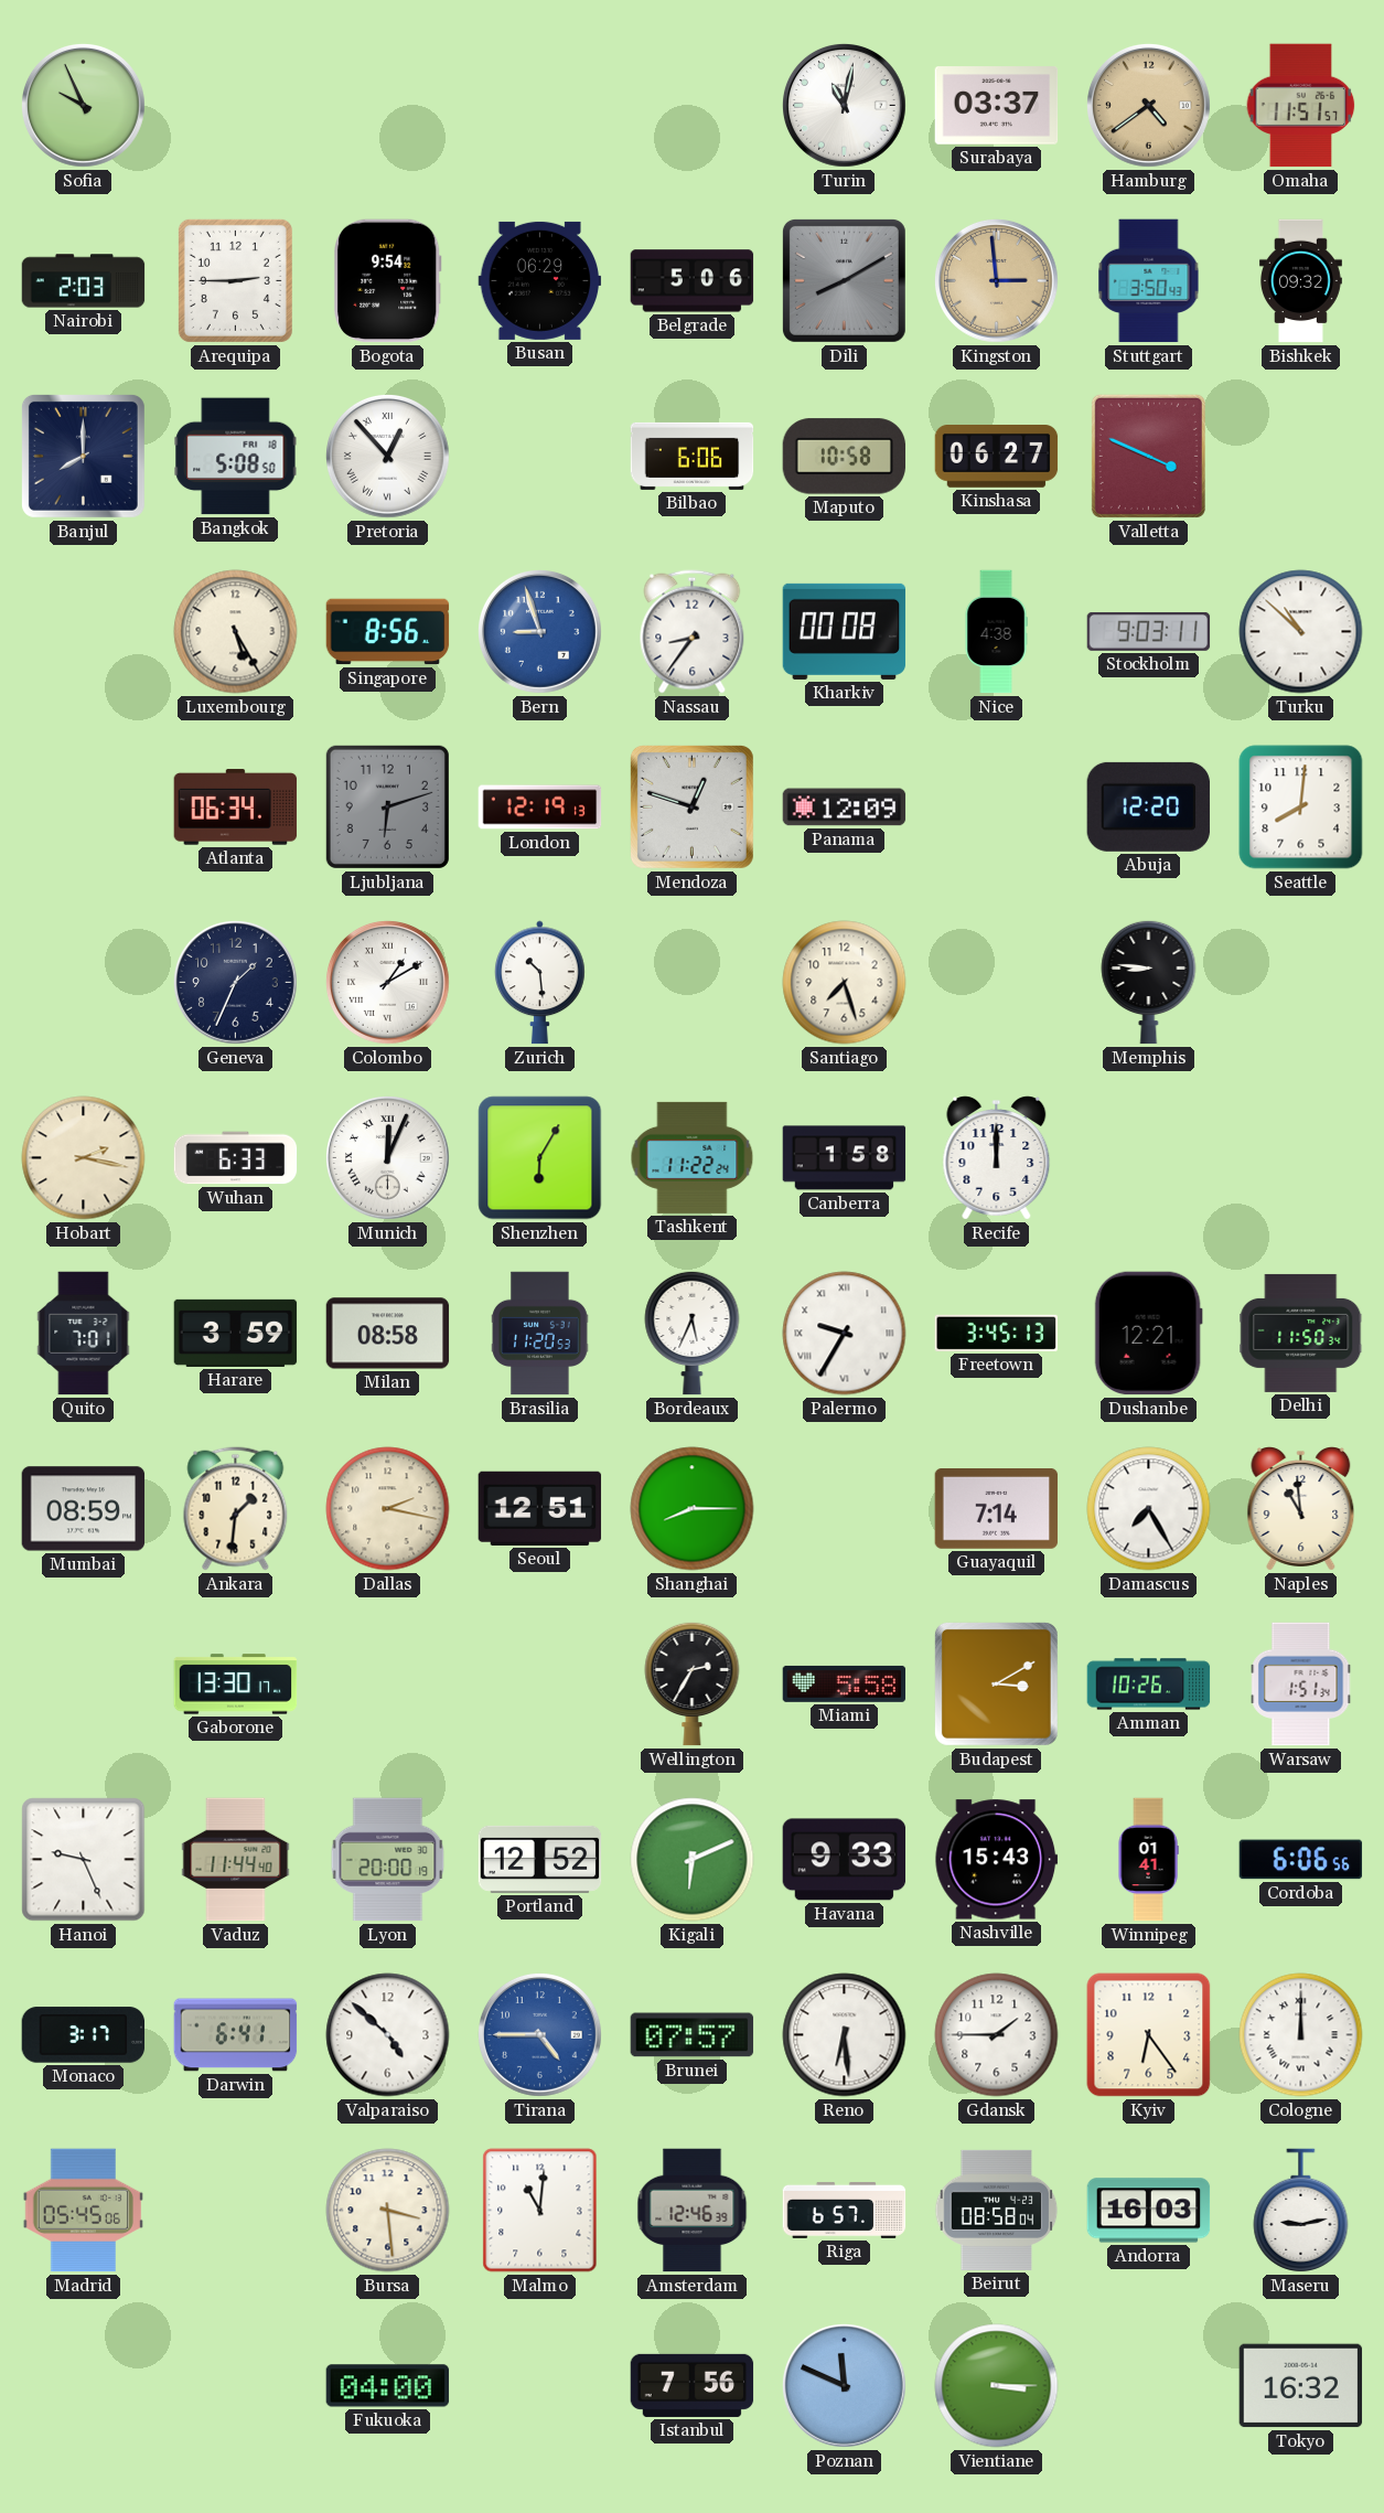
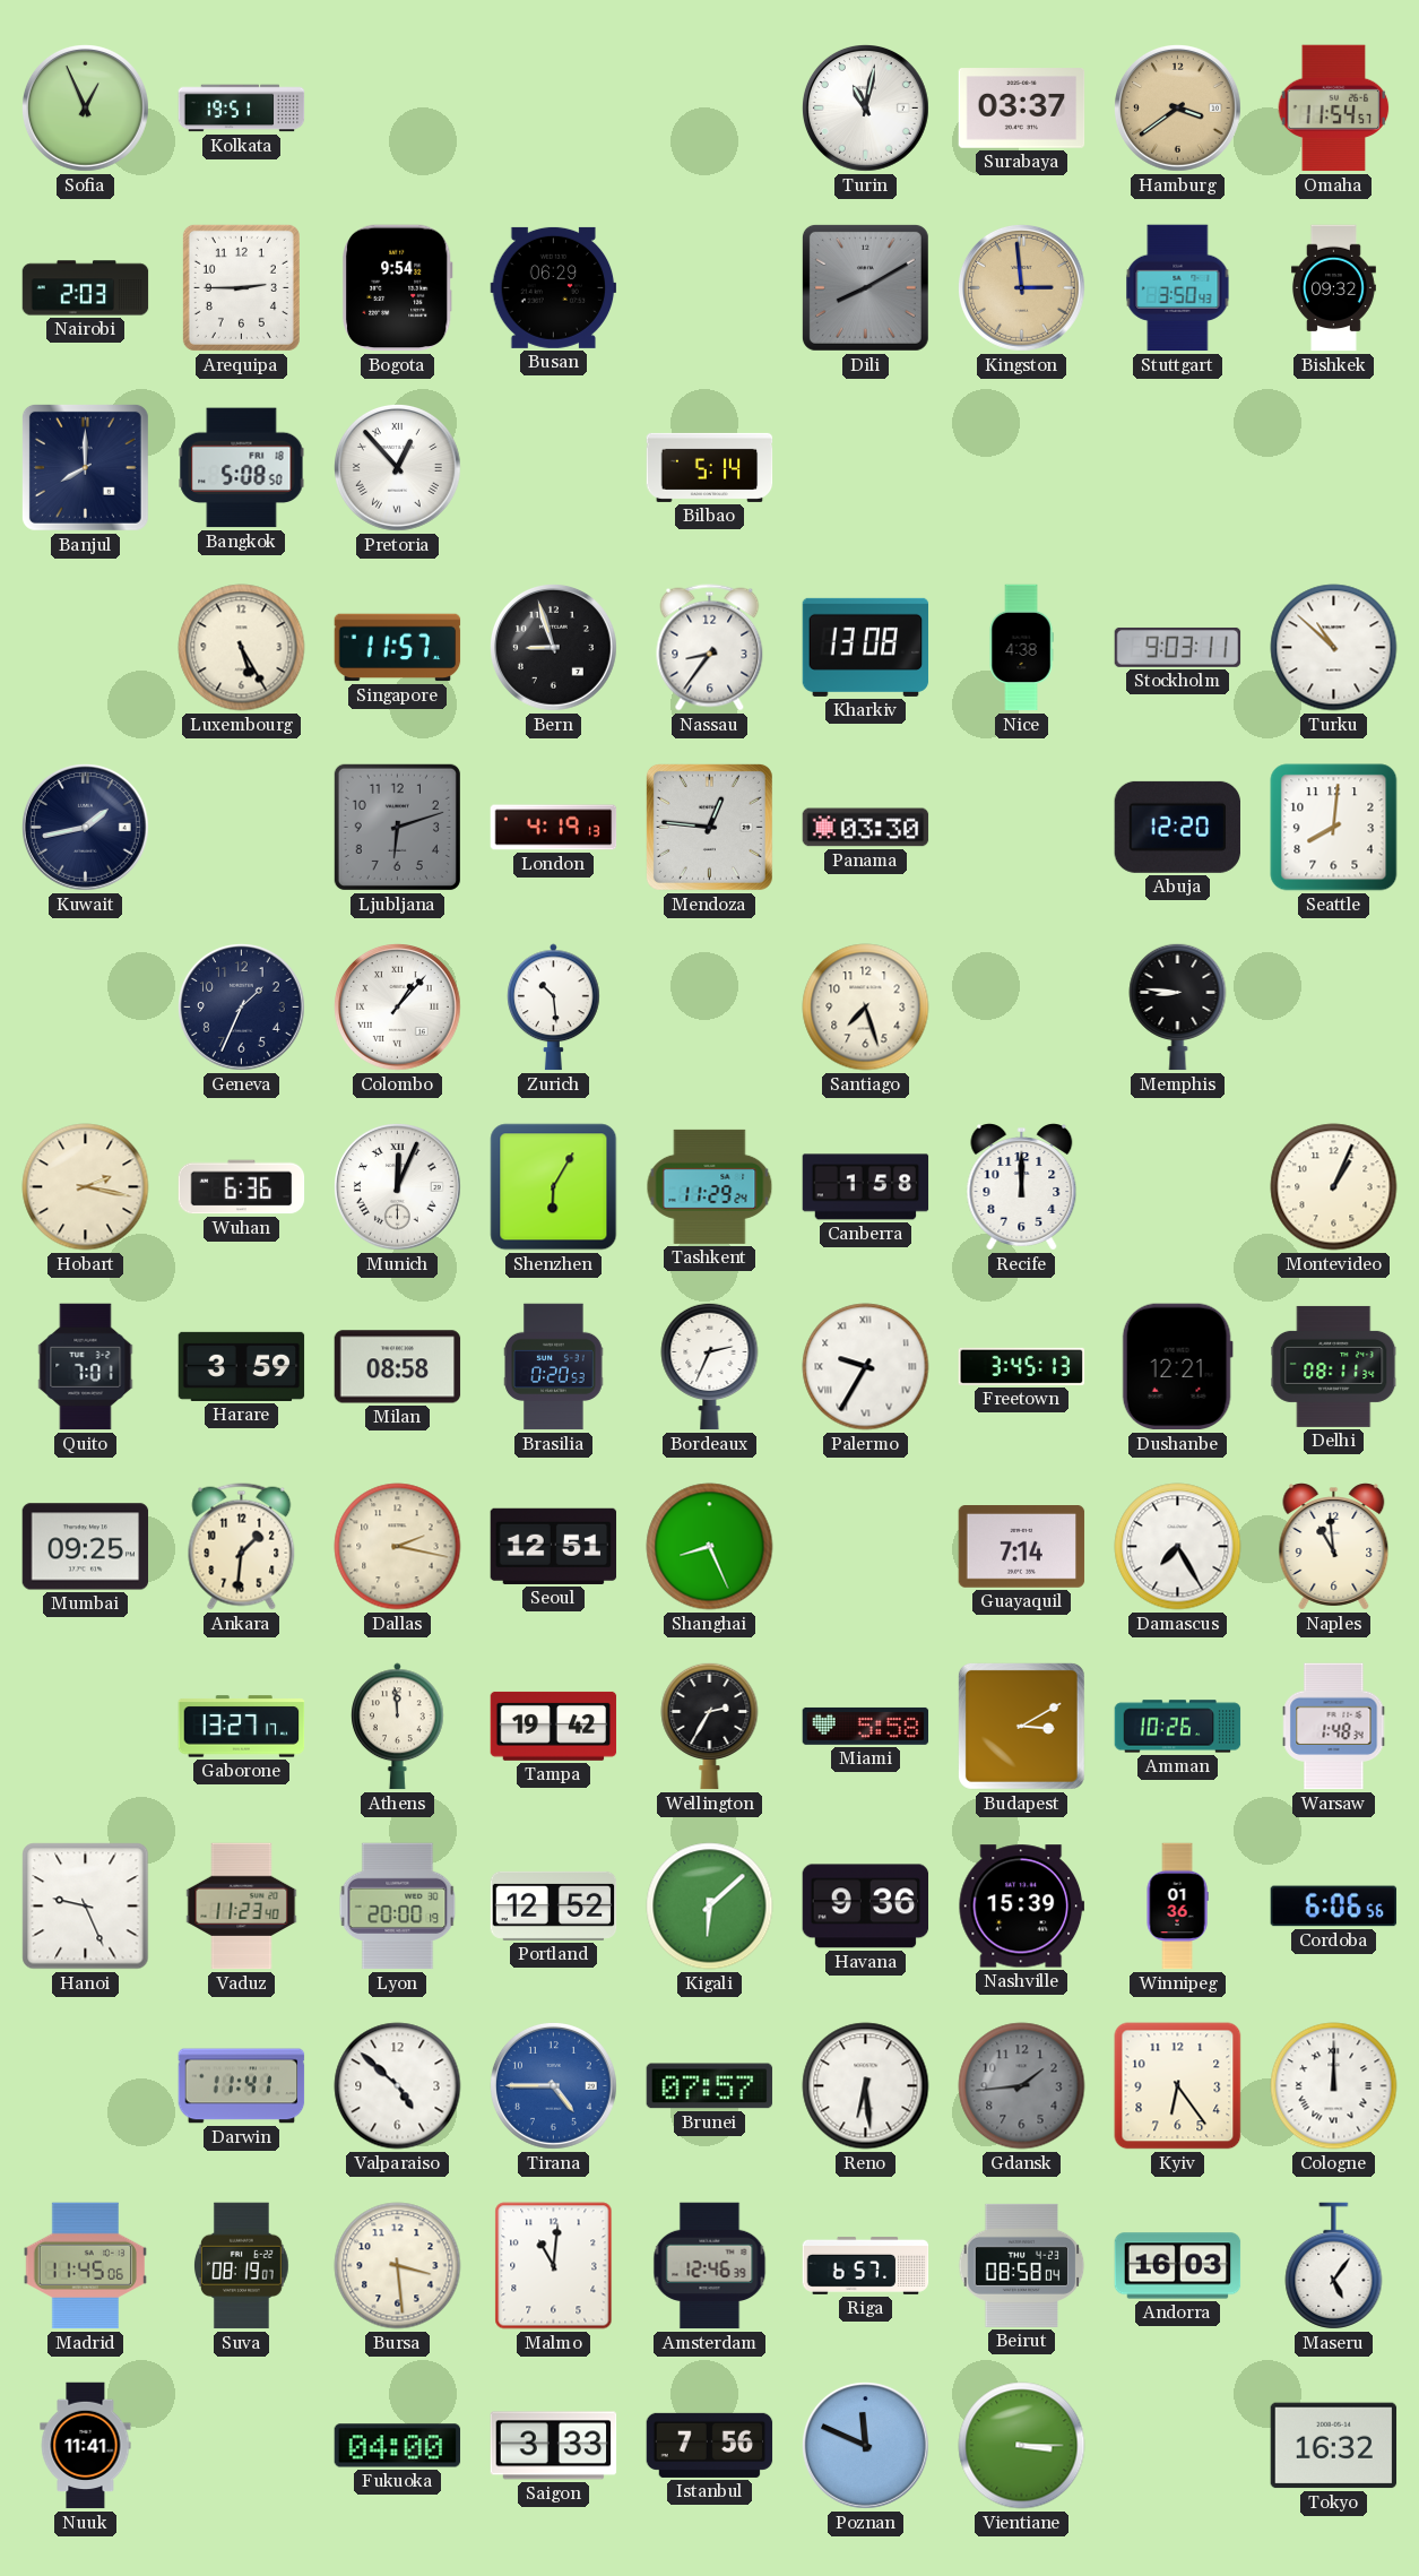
Sofia: 9:56 -> 12:56 (86, 109)
Kolkata: none -> 19:51 (242, 109)
Hamburg: 4:39 -> 3:39 (1178, 109)
Omaha: 11:51 -> 11:54 (1334, 109)
Belgrade: 5:06 -> none (693, 281)
Bilbao: 6:06 -> 5:14 (710, 467)
Maputo: 10:58 -> none (845, 457)
Kinshasa: 06:27 -> none (997, 457)
Valletta: 3:49 -> none (1148, 456)
Singapore: 8:56 -> 11:57 (398, 648)
Bern dial: blue -> black (554, 648)
Kharkiv: 00:08 -> 13:08 (866, 647)
Kuwait: none -> 1:43 (86, 828)
Atlanta: 06:34 -> none (236, 808)
London: 12:19 -> 4:19 (554, 828)
Mendoza: 12:48 -> 12:46 (709, 827)
Panama: 12:09 -> 03:30 (866, 828)
Colombo: 1:10 -> 1:07 (398, 1008)
Wuhan: 6:33 -> 6:36 (242, 1187)
Tashkent: 11:22 -> 11:29 (710, 1186)
Montevideo: none -> 1:04 (1334, 1187)
Brasilia: 11:20 -> 0:20 (554, 1367)
Bordeaux: 5:34 -> 2:34 (710, 1366)
Delhi: 11:50 -> 08:11 (1334, 1366)
Mumbai: 08:59 -> 09:25 (86, 1547)
Shanghai: 8:15 -> 8:26 (710, 1547)
Gaborone: 13:30 -> 13:27 (242, 1727)
Athens: none -> 11:59 (398, 1727)
Tampa: none -> 19:42 (554, 1726)
Warsaw: 1:51 -> 1:48 (1334, 1727)
Vaduz: 11:44 -> 11:23 (242, 1907)
Kigali: 6:11 -> 6:08 (710, 1907)
Havana: 9:33 -> 9:36 (866, 1907)
Nashville: 15:43 -> 15:39 (1022, 1907)
Winnipeg: 01:41 -> 01:36 (1177, 1907)
Monaco: 3:17 -> none (84, 2035)
Darwin: 6:41 -> 11:41 (242, 2086)
Gdansk: 1:45 -> 1:44 (1022, 2086)
Gdansk dial: white -> grey (1022, 2086)
Madrid: 05:45 -> 11:45 (85, 2266)
Suva: none -> 08:19 (241, 2266)
Maseru: 9:13 -> 5:06 (1334, 2266)
Nuuk: none -> 11:41 (86, 2446)
Saigon: none -> 3:33 (554, 2446)
